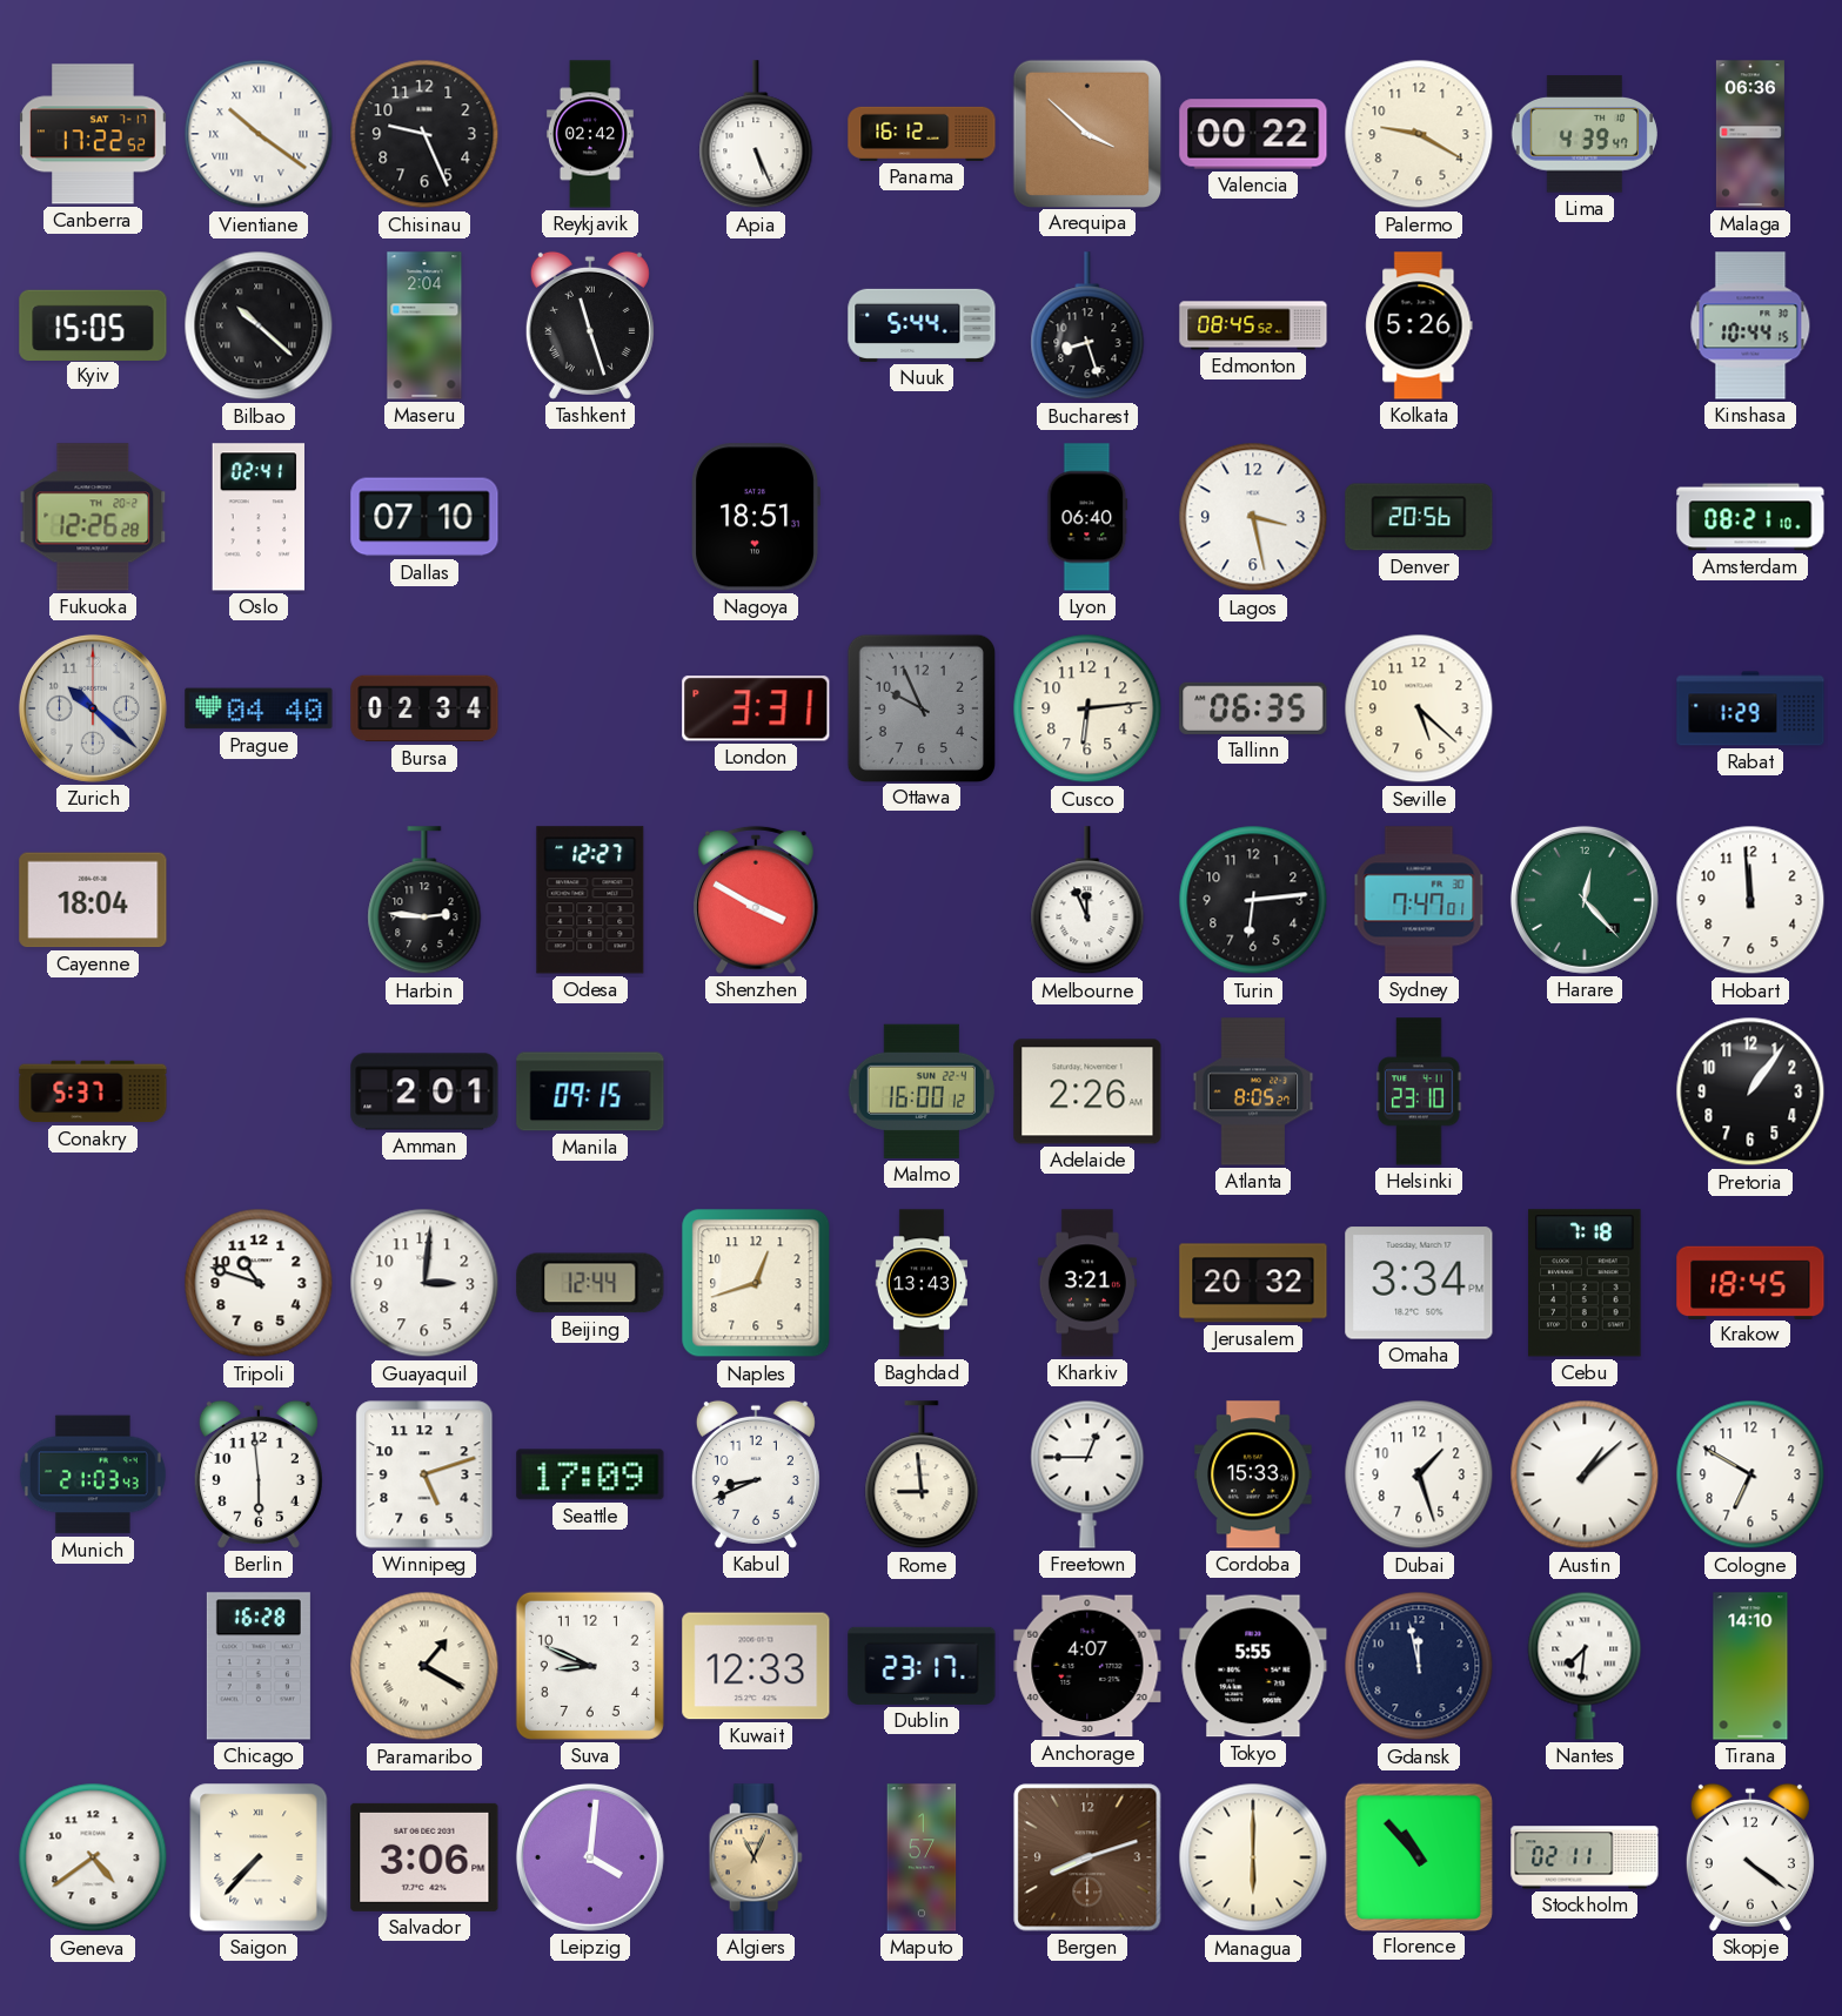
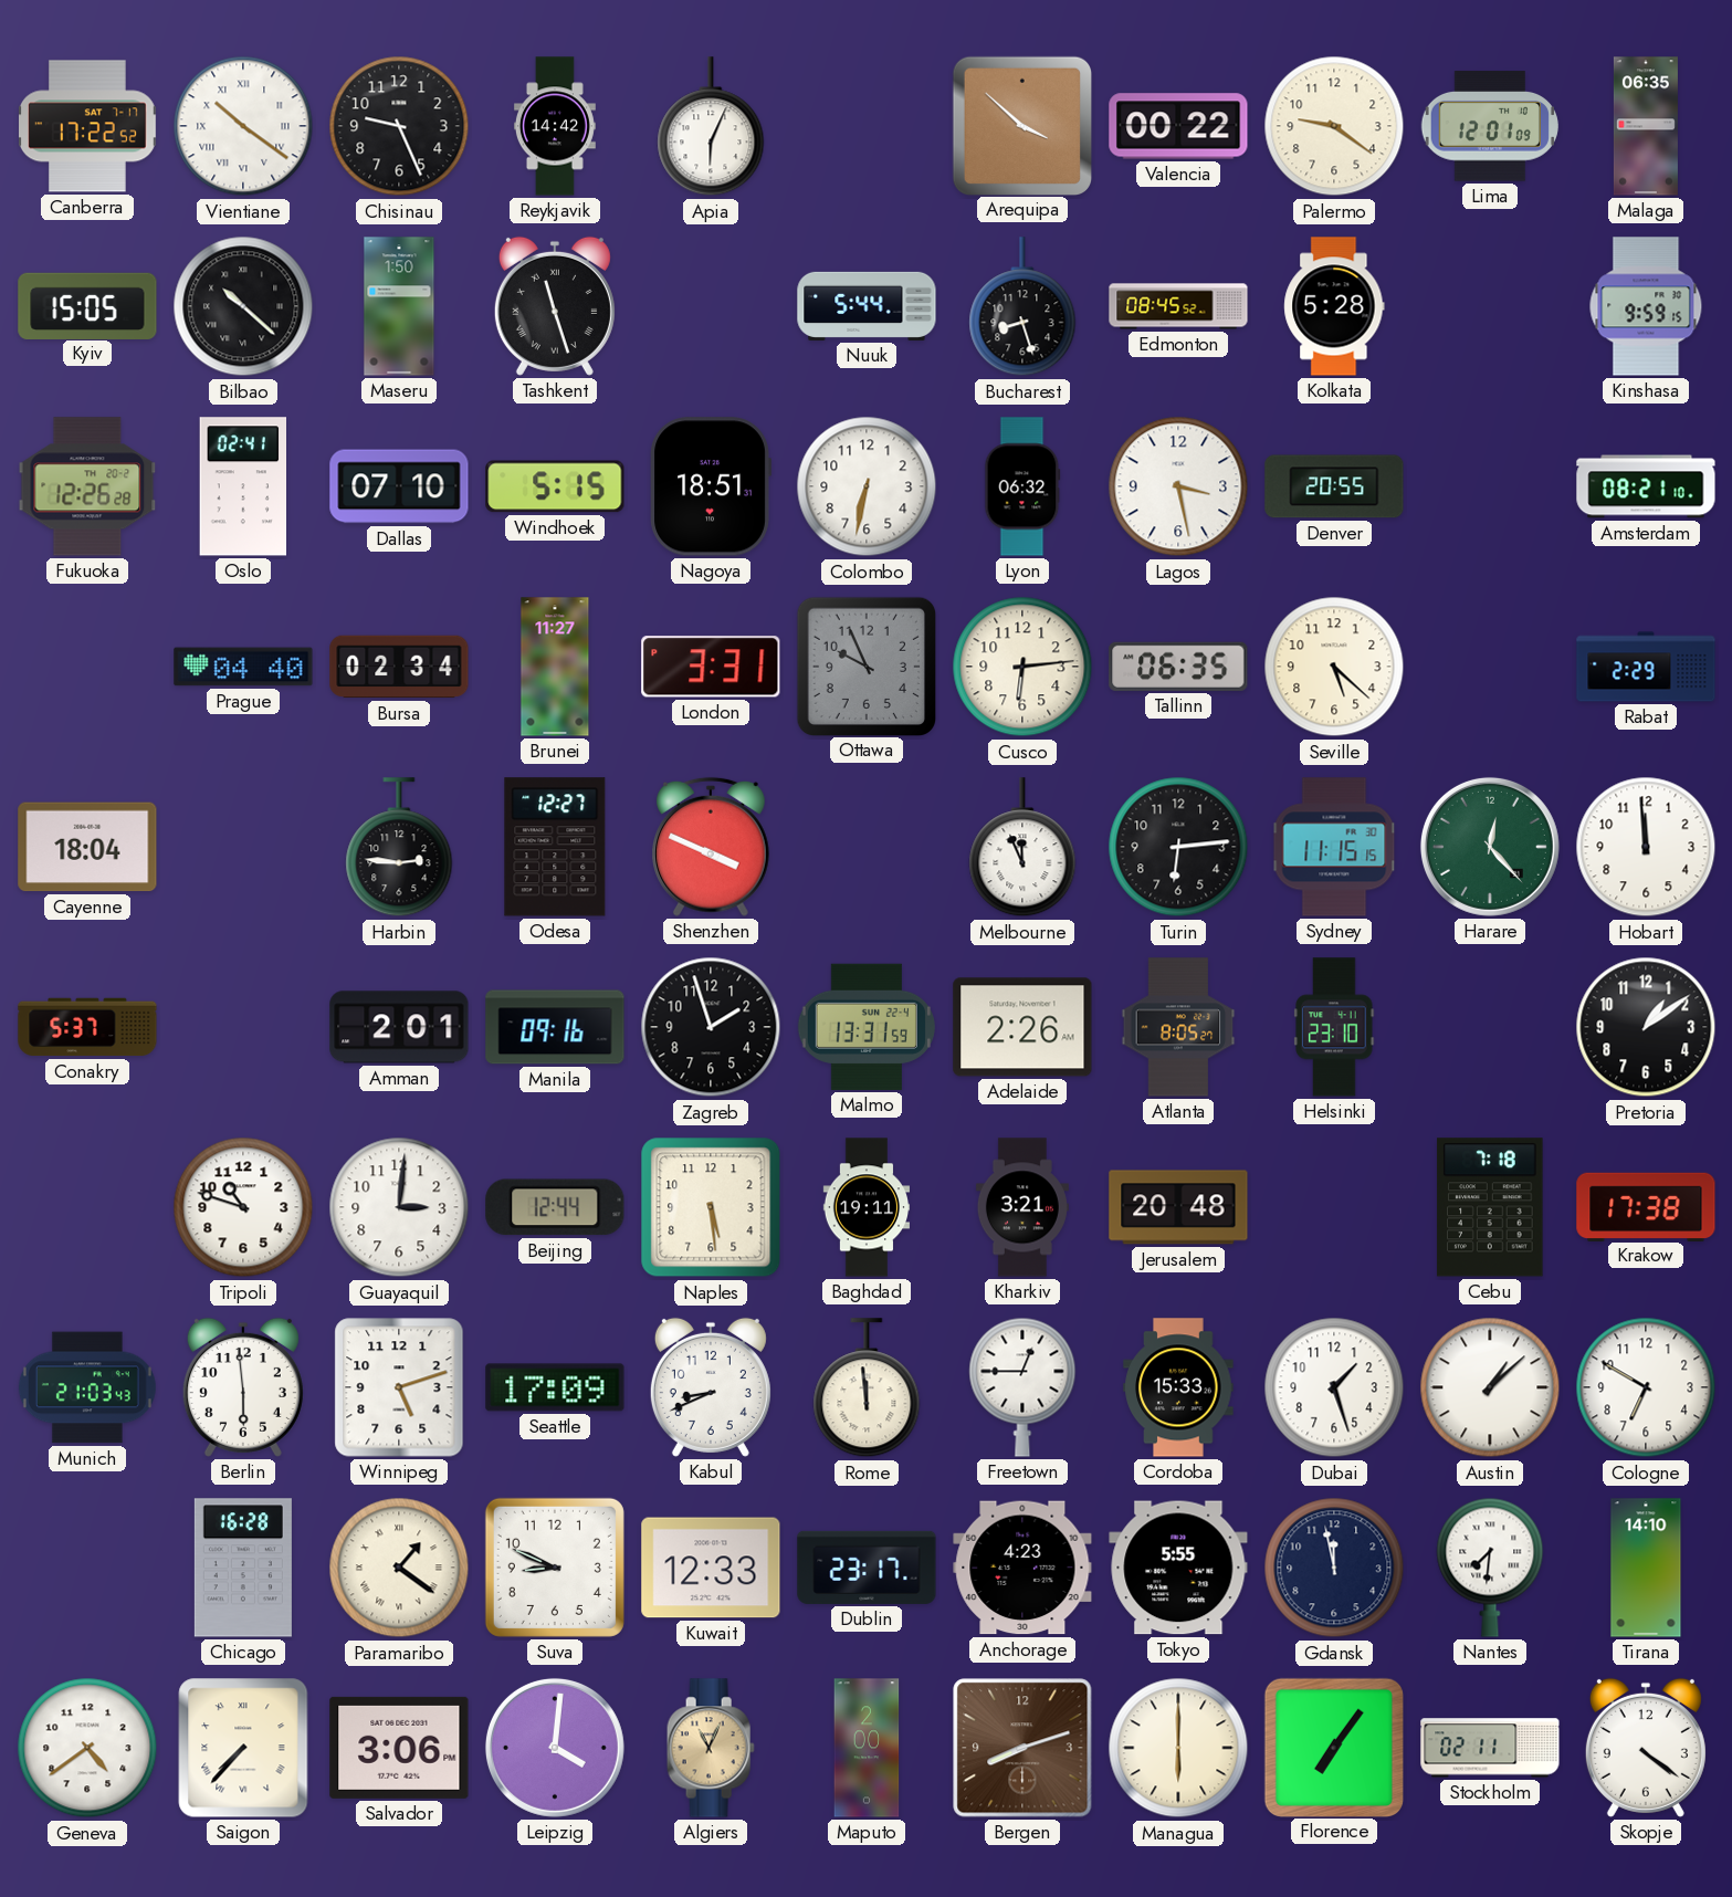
Reykjavik: 02:42 -> 14:42 (555, 126)
Apia: 5:26 -> 6:04 (711, 127)
Panama: 16:12 -> none (922, 134)
Palermo: 9:20 -> 9:21 (1334, 126)
Lima: 4:39 -> 12:01 (1490, 126)
Malaga: 06:36 -> 06:35 (1646, 126)
Maseru: 2:04 -> 1:50 (399, 306)
Kolkata: 5:26 -> 5:28 (1334, 306)
Kinshasa: 10:44 -> 9:59 (1646, 306)
Windhoek: none -> 5:15 (555, 486)
Colombo: none -> 6:32 (867, 486)
Lyon: 06:40 -> 06:32 (1022, 486)
Denver: 20:56 -> 20:55 (1334, 486)
Zurich: 10:22 -> none (93, 708)
Brunei: none -> 11:27 (555, 667)
Rabat: 1:29 -> 2:29 (1646, 667)
Shenzhen: 3:50 -> 3:49 (712, 847)
Sydney: 7:47 -> 11:15 (1334, 847)
Manila: 09:15 -> 09:16 (555, 1027)
Zagreb: none -> 1:57 (711, 1027)
Malmo: 16:00 -> 13:31 (867, 1027)
Pretoria: 1:06 -> 1:09 (1646, 1027)
Naples: 12:42 -> 5:29 (711, 1207)
Baghdad: 13:43 -> 19:11 (865, 1207)
Jerusalem: 20:32 -> 20:48 (1178, 1207)
Omaha: 3:34 -> none (1419, 1283)
Krakow: 18:45 -> 17:38 (1646, 1206)
Rome: 8:59 -> 11:59 (867, 1388)
Paramaribo: 1:20 -> 1:21 (399, 1568)
Anchorage: 4:07 -> 4:23 (1022, 1568)
Maputo: 1:57 -> 2:00 (867, 1748)
Florence: 10:53 -> 7:06 (1333, 1747)
